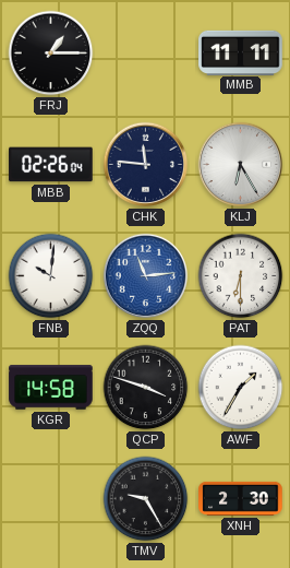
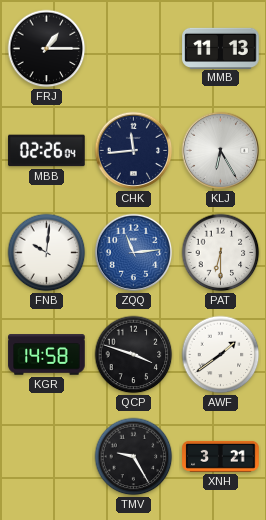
MMB: 11:11 -> 11:13 (221, 48)
CHK: 11:46 -> 11:44 (134, 151)
AWF: 1:35 -> 1:39 (221, 355)
XNH: 2:30 -> 3:21 (221, 456)
